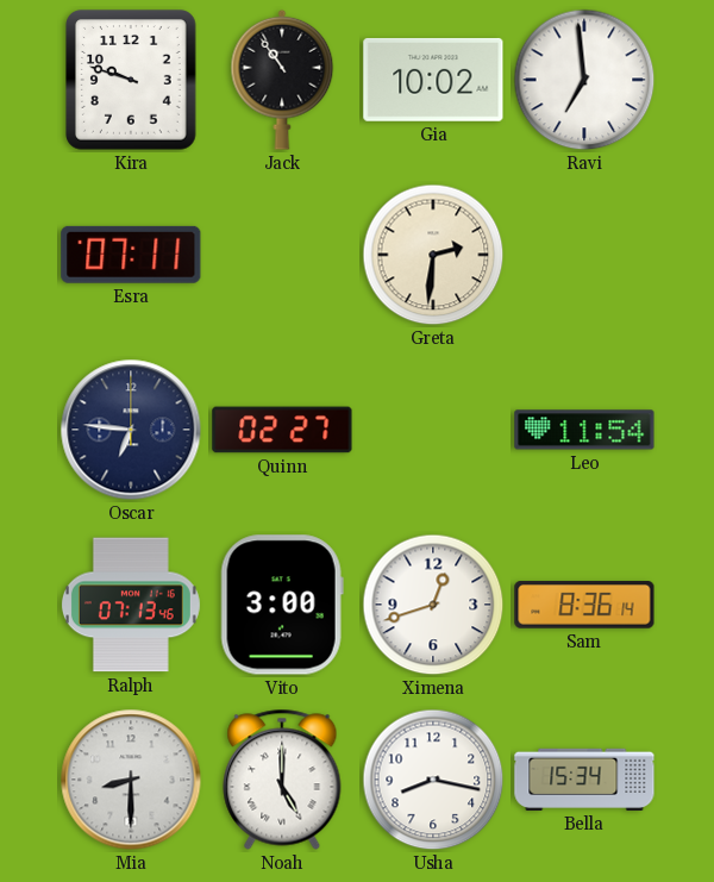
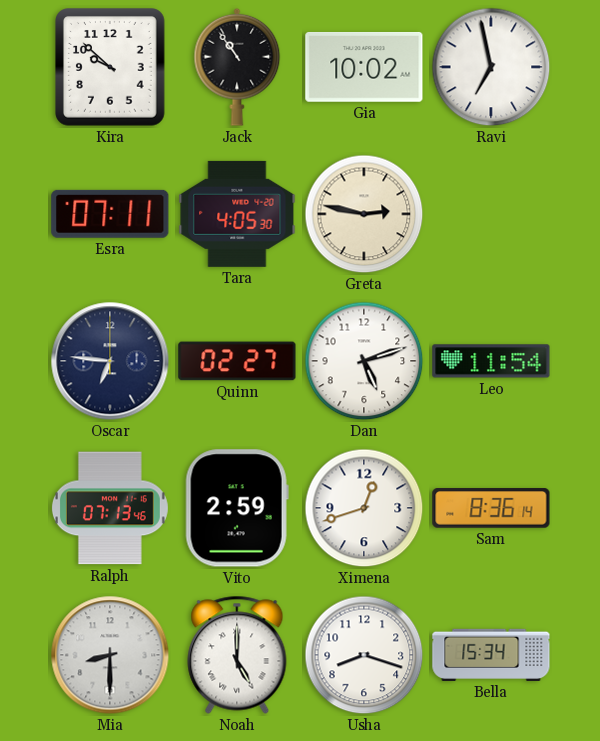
Kira: 9:48 -> 9:52 (111, 67)
Ravi: 6:59 -> 6:58 (491, 67)
Tara: none -> 4:05 (237, 214)
Greta: 2:31 -> 2:47 (364, 214)
Dan: none -> 5:12 (364, 361)
Vito: 3:00 -> 2:59 (237, 508)
Usha: 8:17 -> 8:18 (364, 655)
